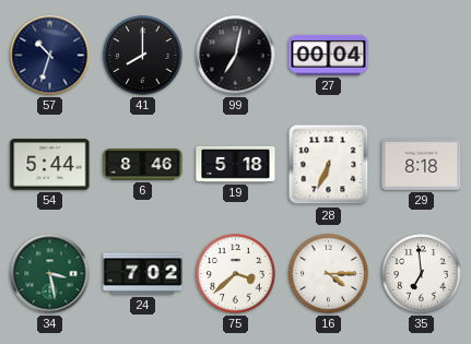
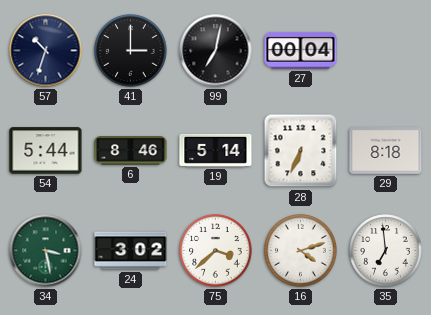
41: 8:00 -> 3:00 (131, 51)
19: 5:18 -> 5:14 (216, 150)
24: 7:02 -> 3:02 (131, 251)
16: 4:15 -> 4:12 (301, 251)
